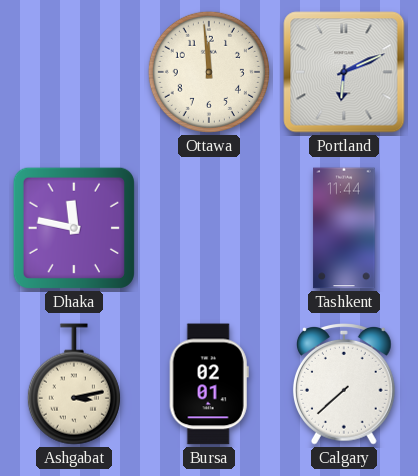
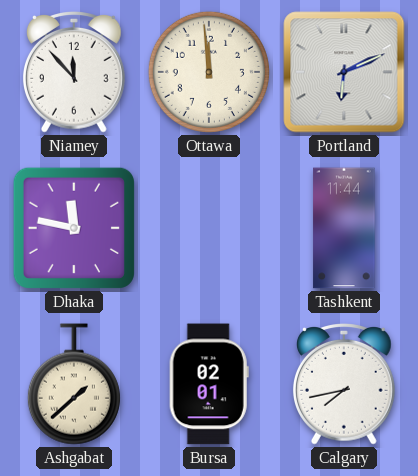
Niamey: none -> 11:53 (74, 73)
Ashgabat: 3:13 -> 1:38 (74, 384)
Calgary: 7:38 -> 7:43 (344, 385)
